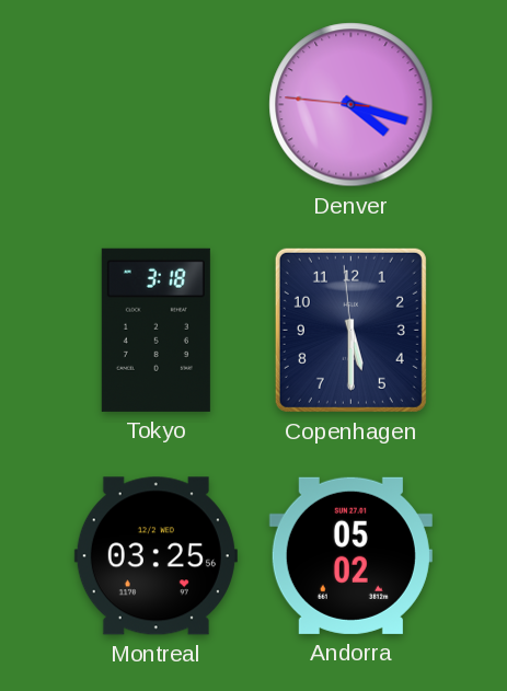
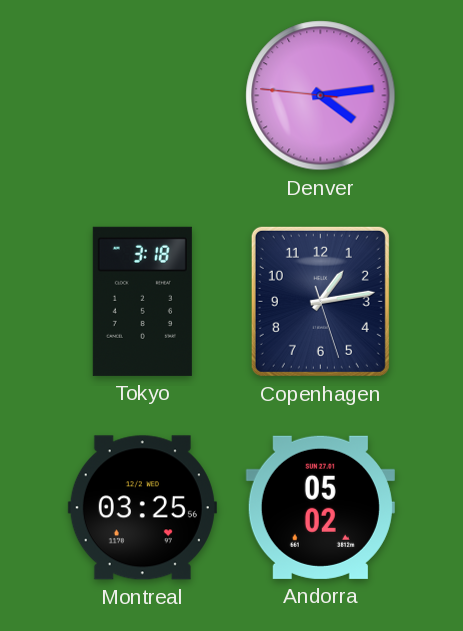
Denver: 4:17 -> 4:13 (321, 96)
Copenhagen: 5:29 -> 1:13 (320, 301)
